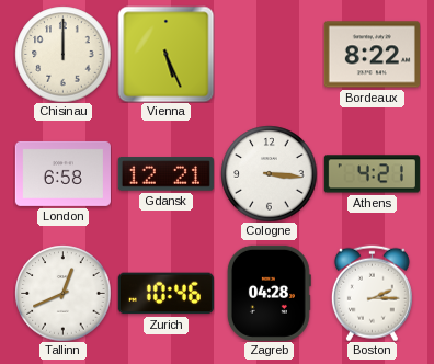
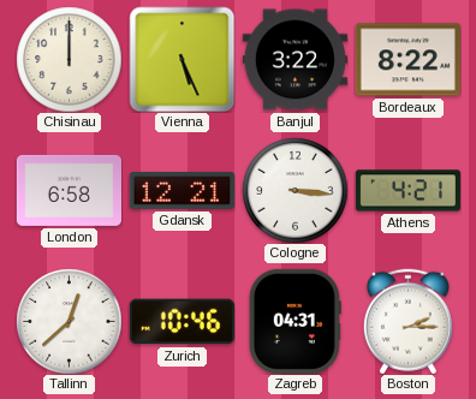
Banjul: none -> 3:22 (294, 60)
Tallinn: 12:41 -> 12:38 (69, 321)
Zagreb: 04:28 -> 04:31 (294, 321)
